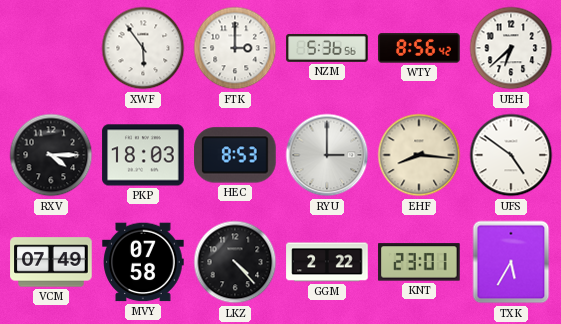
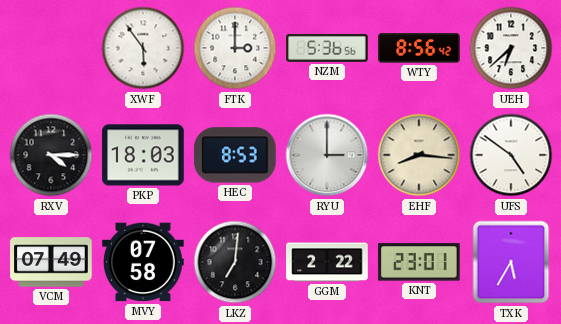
LKZ: 4:23 -> 7:01 (235, 262)
